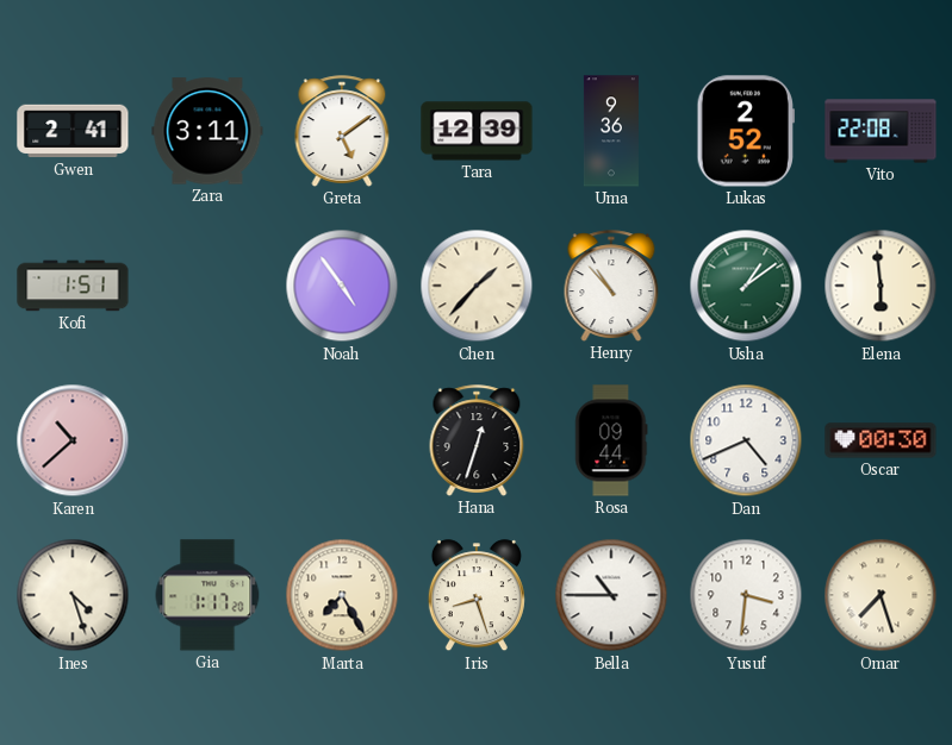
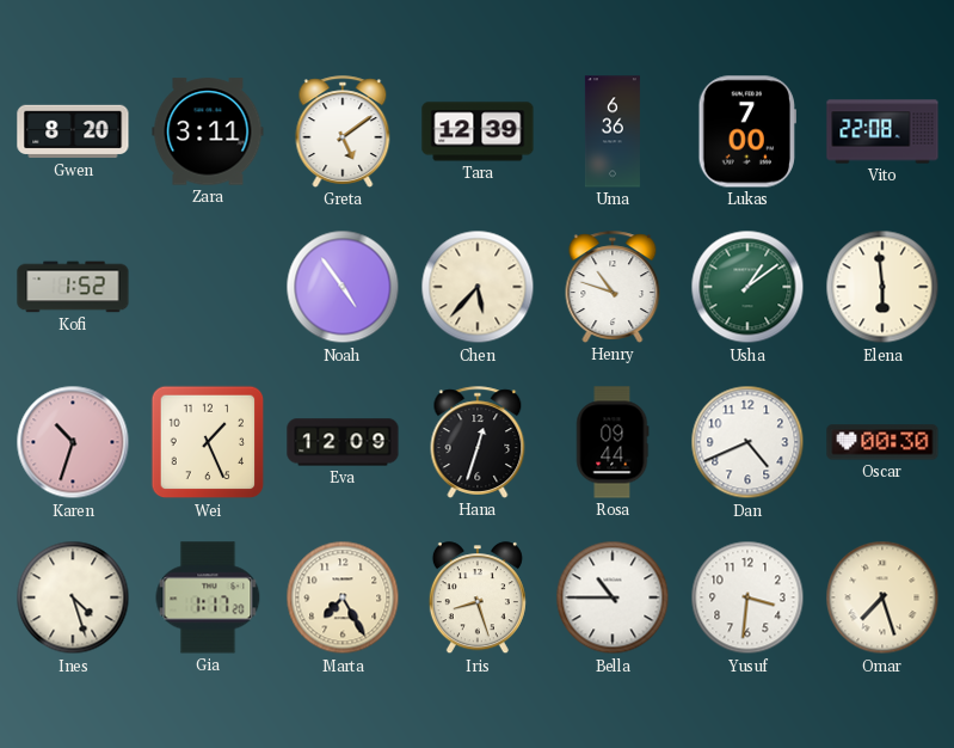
Gwen: 2:41 -> 8:20 (73, 131)
Uma: 9:36 -> 6:36 (613, 131)
Lukas: 2:52 -> 7:00 (746, 131)
Kofi: 1:51 -> 1:52 (73, 287)
Chen: 1:37 -> 5:37 (478, 287)
Henry: 10:53 -> 10:48 (613, 287)
Karen: 10:38 -> 10:33 (73, 442)
Wei: none -> 1:26 (208, 442)
Eva: none -> 12:09 (343, 442)
